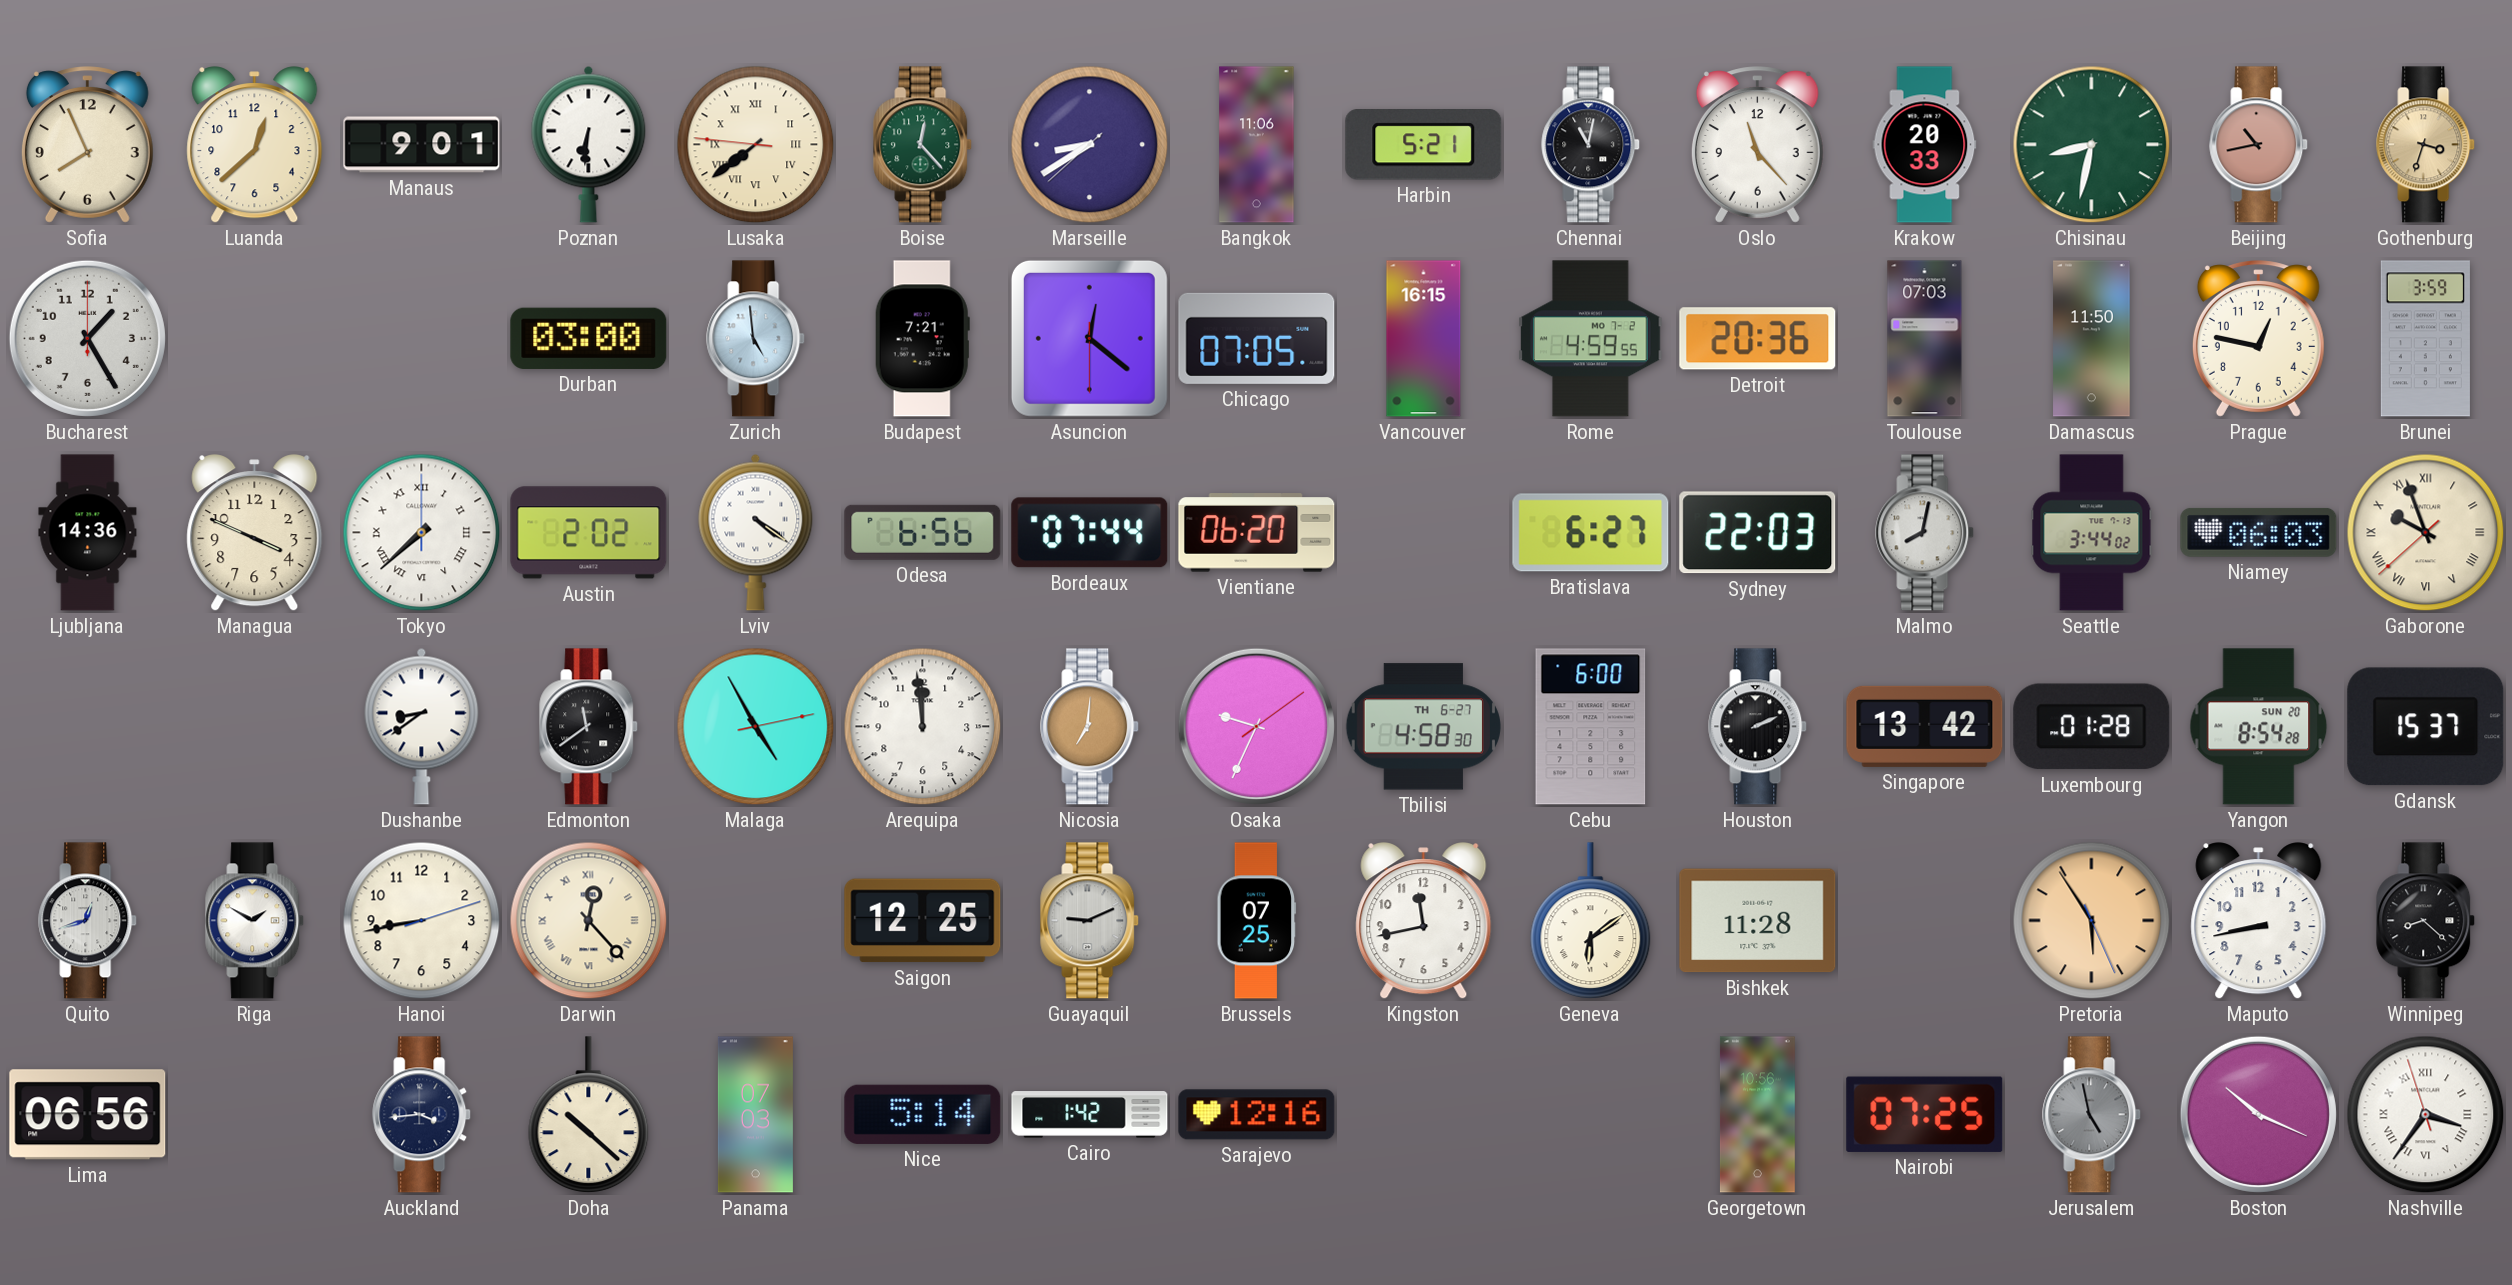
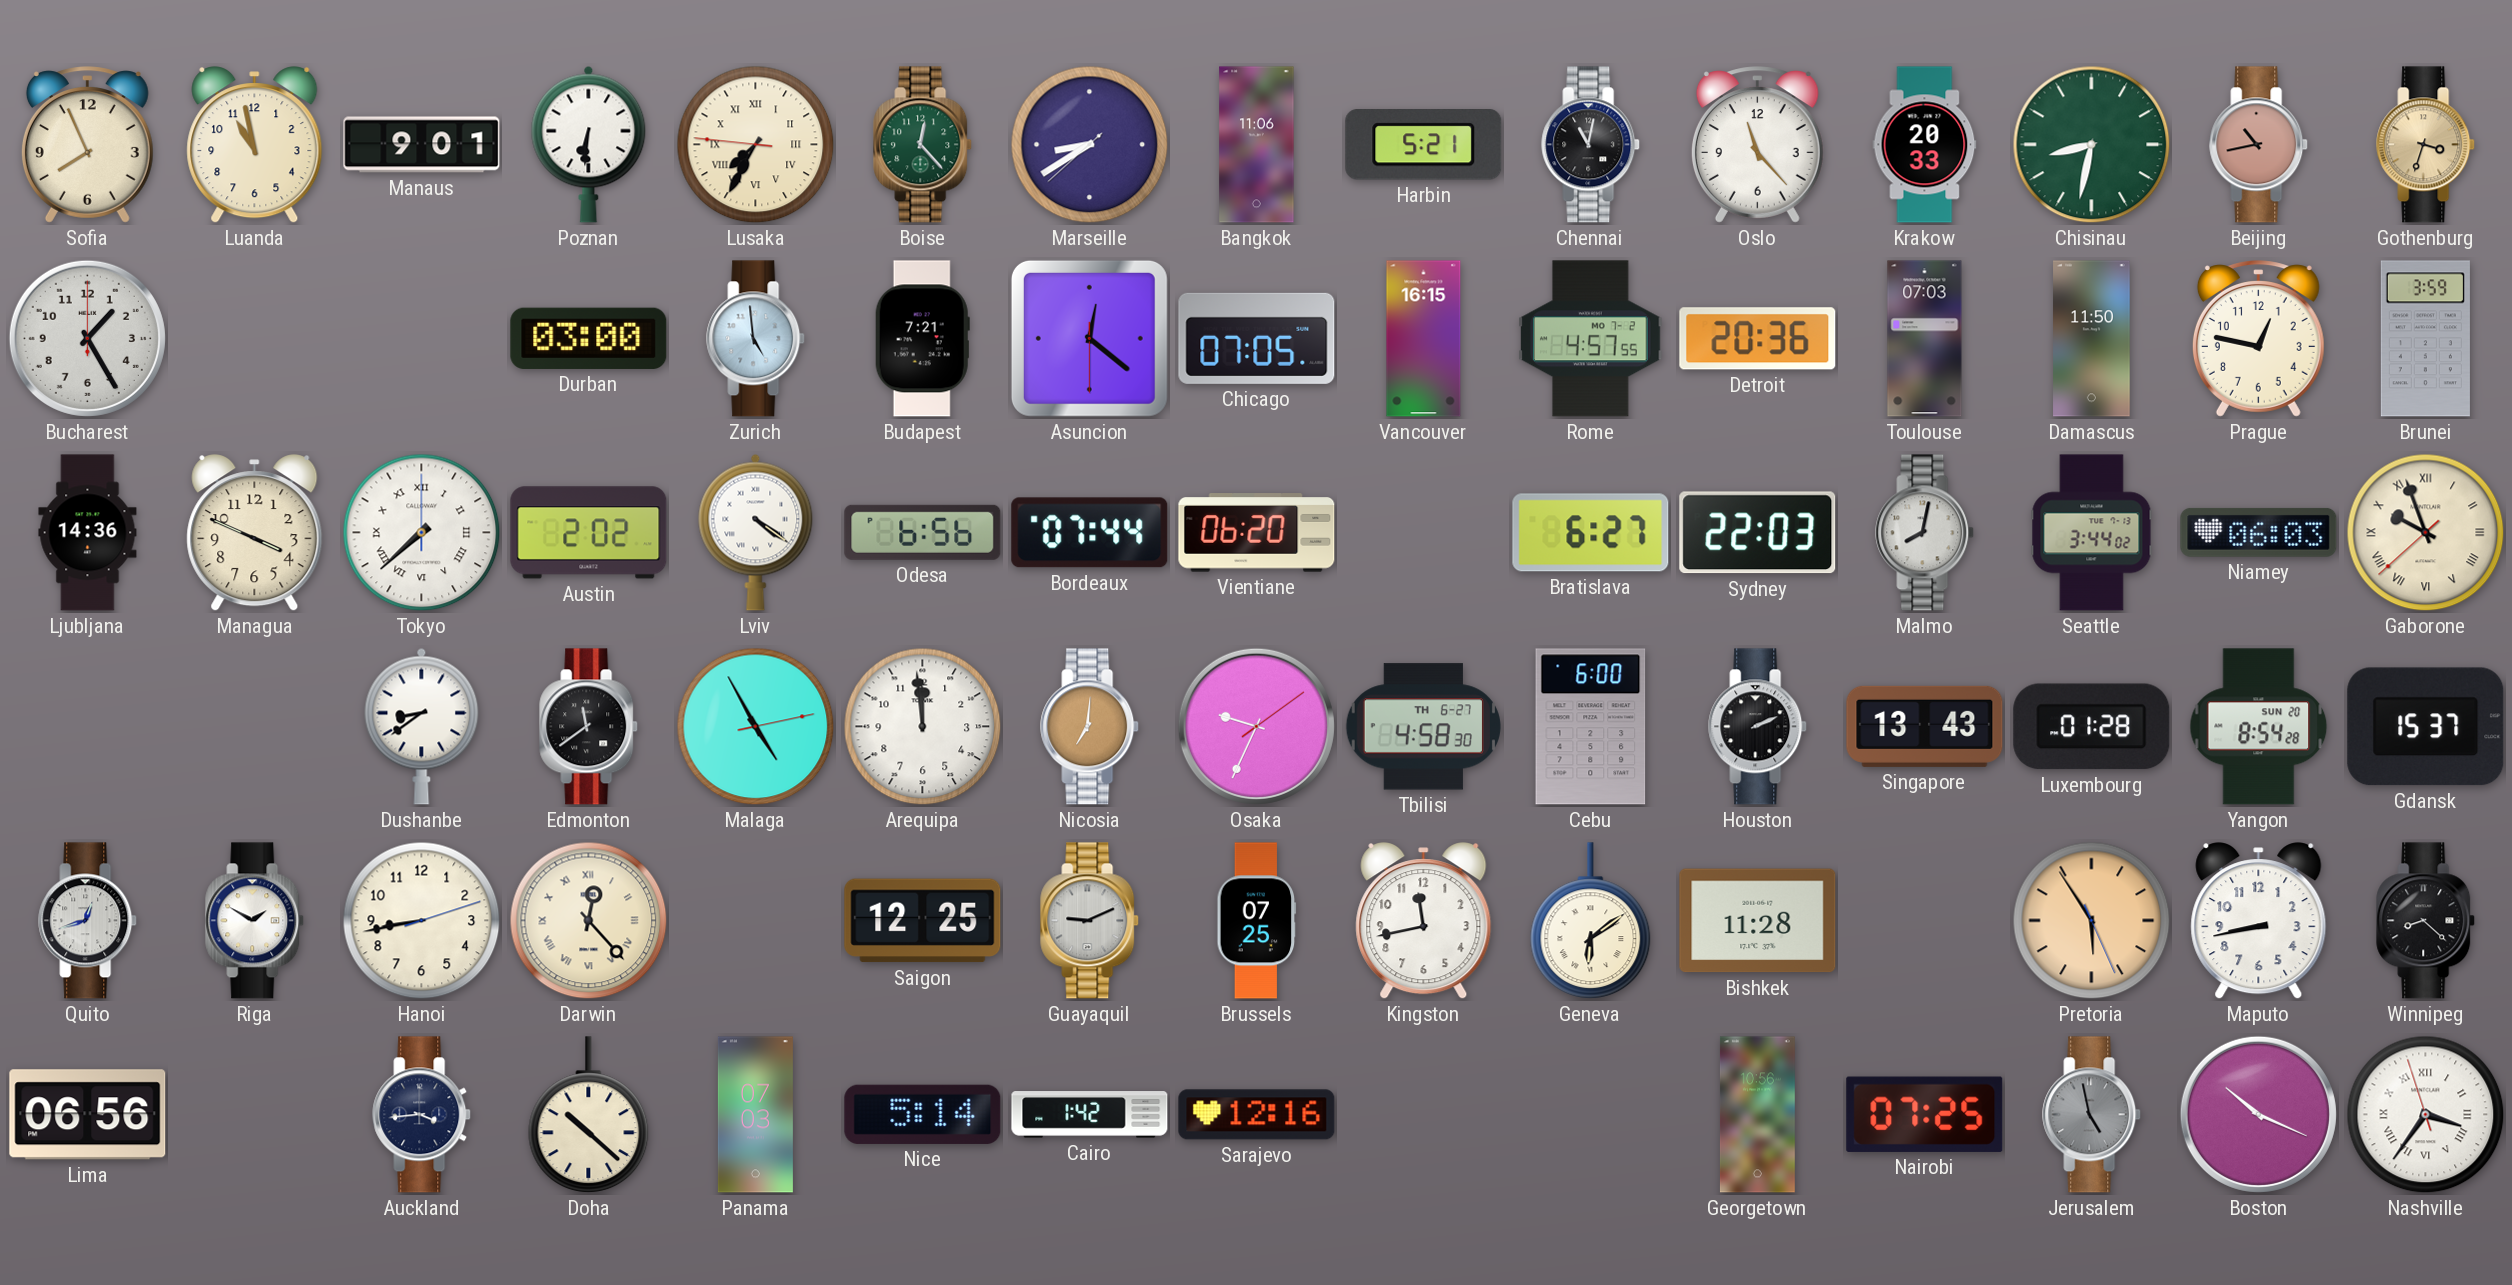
Luanda: 12:38 -> 10:58 (255, 145)
Lusaka: 7:38 -> 7:34 (756, 145)
Rome: 4:59 -> 4:57 (1591, 339)
Singapore: 13:42 -> 13:43 (1925, 726)
